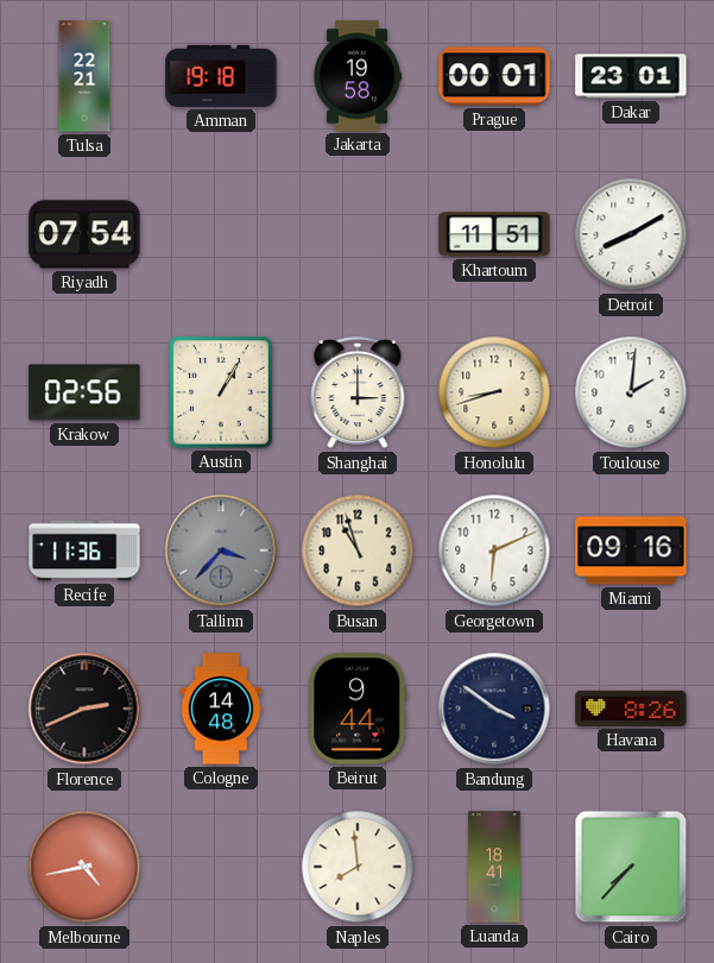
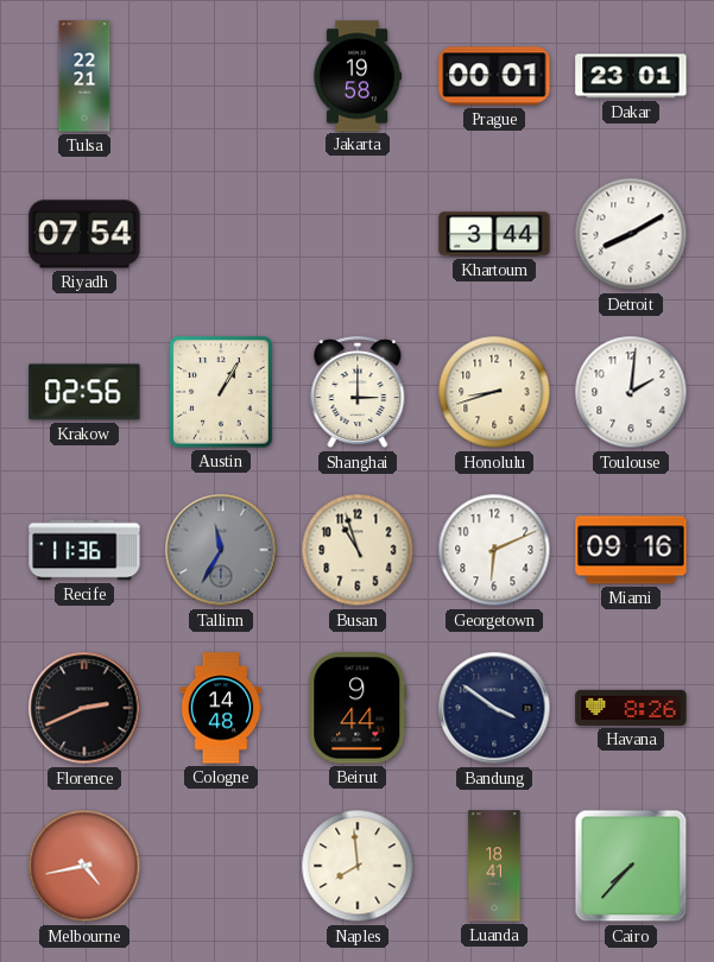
Amman: 19:18 -> none (221, 76)
Khartoum: 11:51 -> 3:44 (494, 234)
Tallinn: 3:37 -> 11:35 (221, 550)
